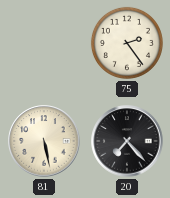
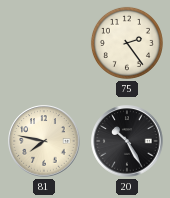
81: 5:28 -> 7:47 (44, 141)
20: 7:23 -> 10:25 (127, 141)
